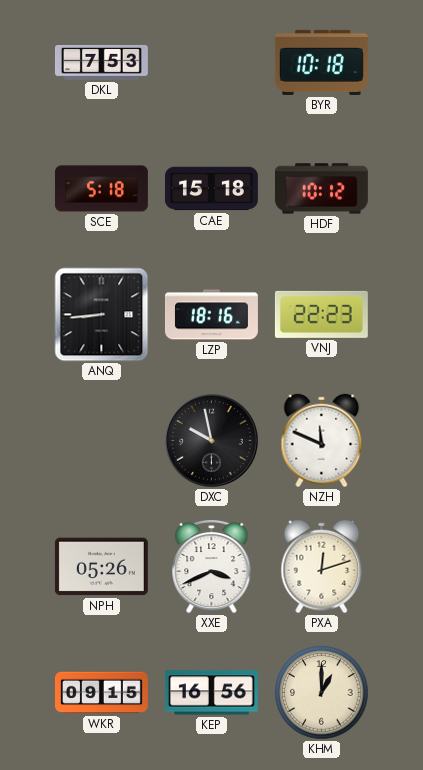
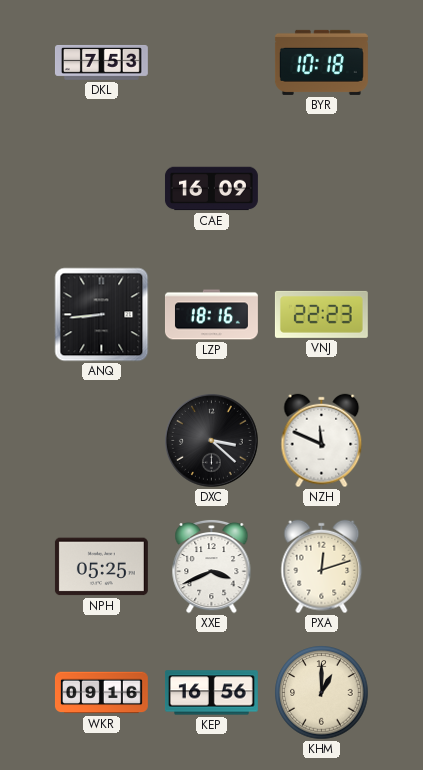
SCE: 5:18 -> none (101, 189)
CAE: 15:18 -> 16:09 (211, 189)
HDF: 10:12 -> none (321, 189)
DXC: 9:58 -> 3:22 (212, 441)
NPH: 05:26 -> 05:25 (101, 567)
WKR: 09:15 -> 09:16 (101, 693)
